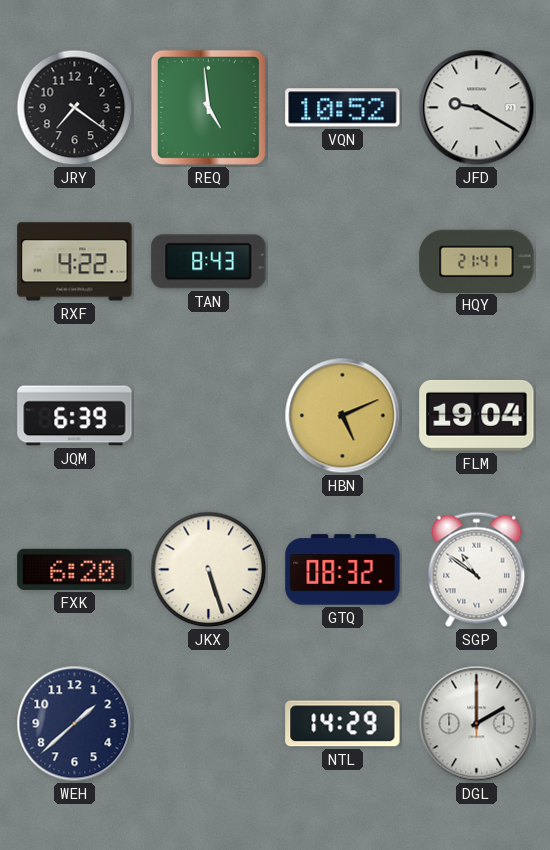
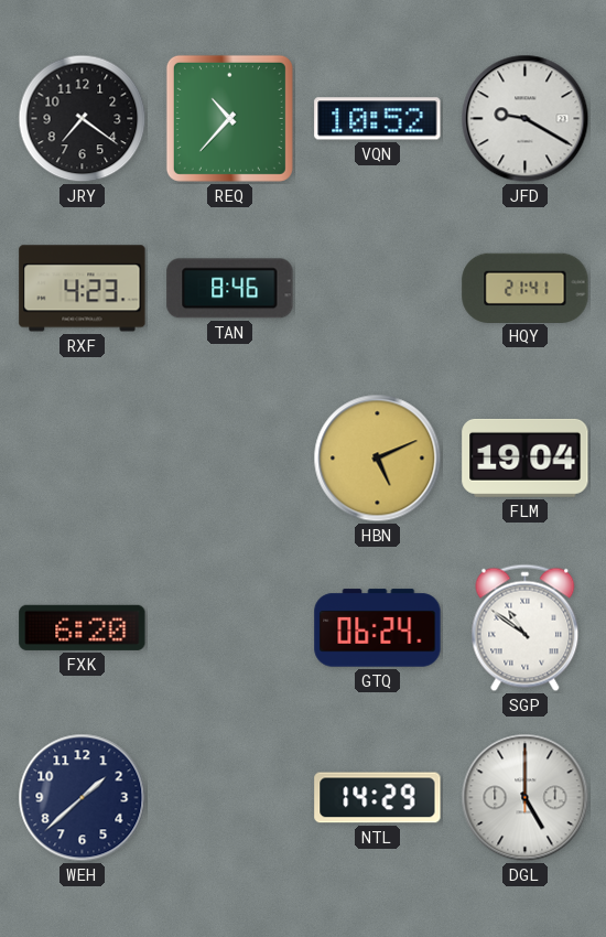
REQ: 4:59 -> 10:37 (229, 118)
RXF: 4:22 -> 4:23 (83, 289)
TAN: 8:43 -> 8:46 (230, 289)
JQM: 6:39 -> none (75, 416)
JKX: 5:27 -> none (209, 570)
GTQ: 08:32 -> 06:24 (378, 628)
DGL: 2:00 -> 5:00 (526, 798)
